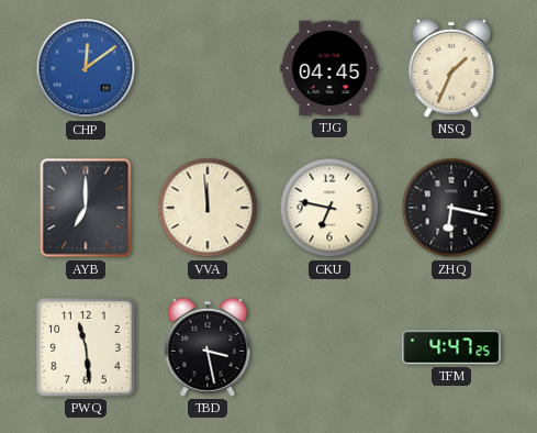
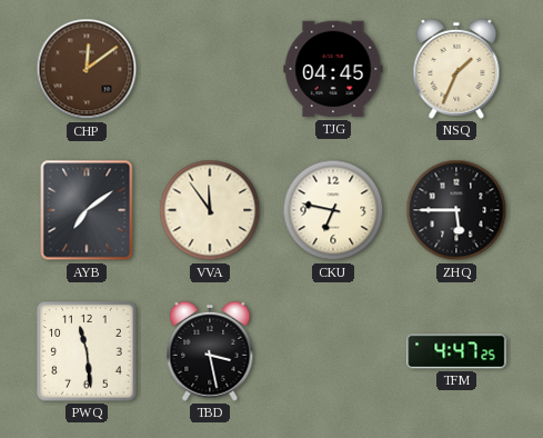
CHP dial: blue -> brown (87, 69)
AYB: 7:00 -> 7:09 (87, 210)
VVA: 11:59 -> 11:54 (210, 210)
ZHQ: 6:17 -> 5:45 (456, 210)
